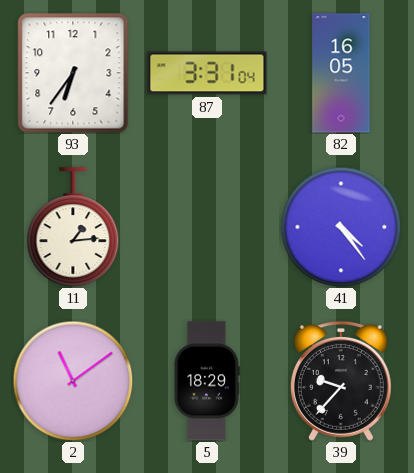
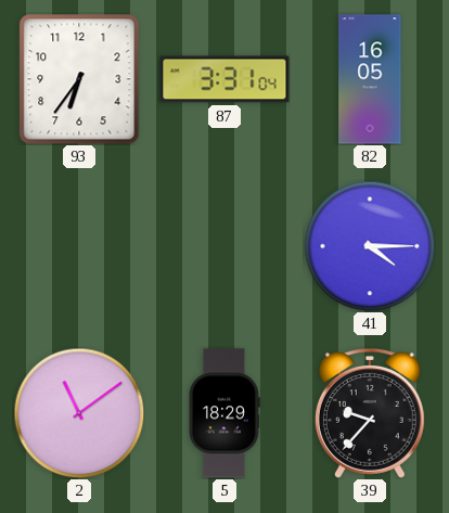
11: 1:14 -> none (73, 227)
41: 4:24 -> 4:15 (370, 246)
